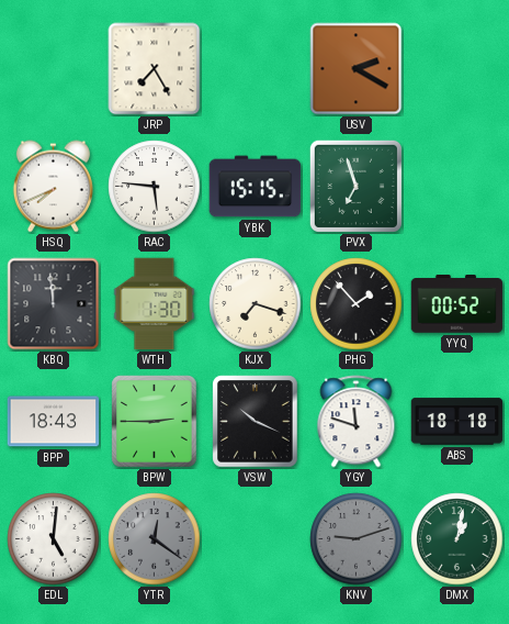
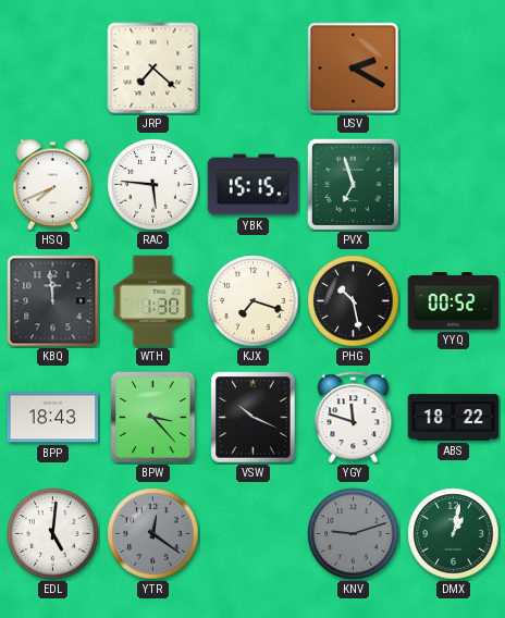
JRP: 7:25 -> 7:22 (153, 69)
PHG: 1:53 -> 10:28 (354, 301)
BPW: 2:45 -> 3:23 (153, 418)
ABS: 18:18 -> 18:22 (454, 418)
